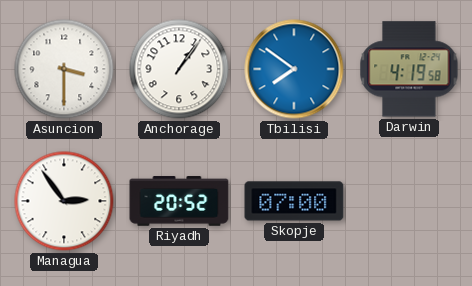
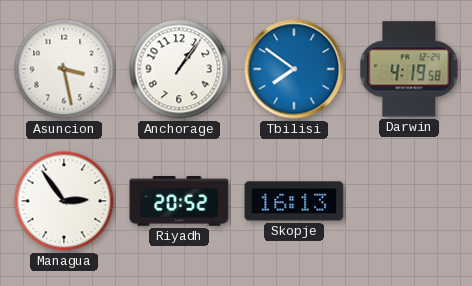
Asuncion: 3:30 -> 3:28 (64, 69)
Skopje: 07:00 -> 16:13 (294, 201)
